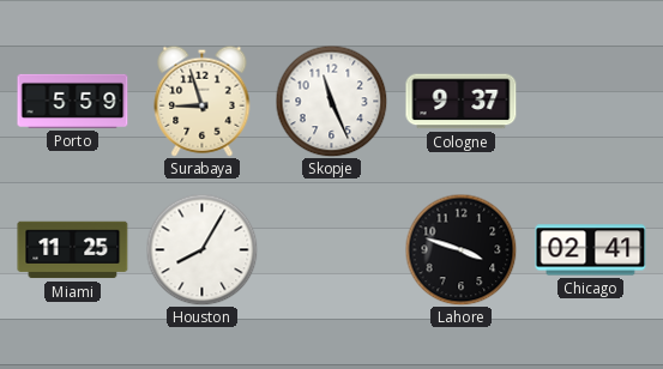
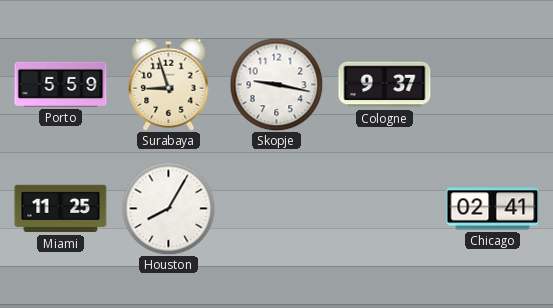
Skopje: 11:26 -> 9:17 (276, 84)
Lahore: 3:48 -> none (460, 249)
